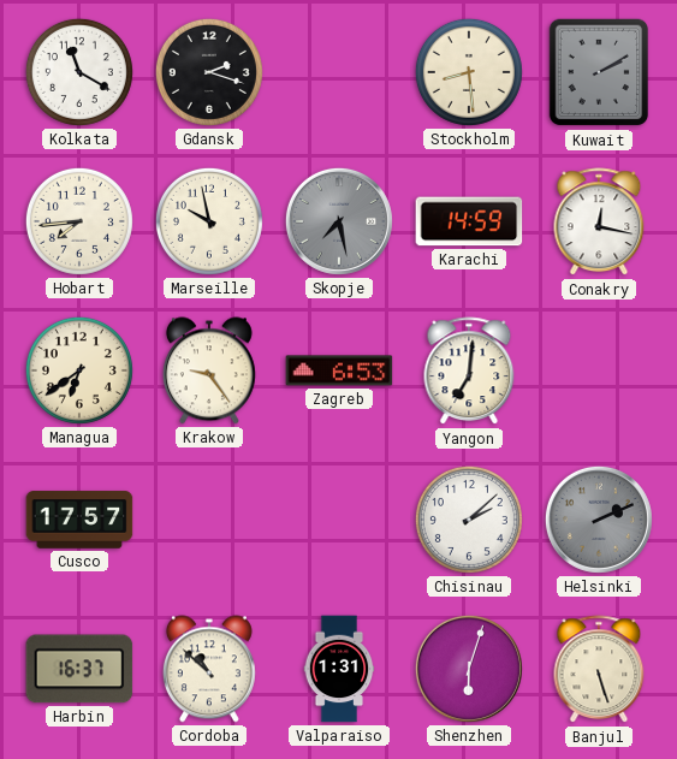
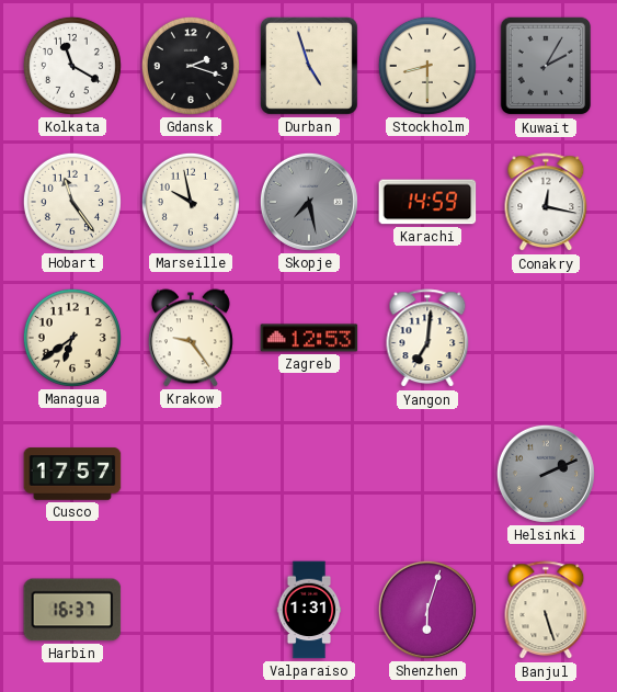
Durban: none -> 4:57 (309, 66)
Stockholm: 8:29 -> 8:30 (427, 66)
Kuwait: 2:10 -> 2:05 (546, 66)
Hobart: 7:44 -> 11:24 (72, 202)
Zagreb: 6:53 -> 12:53 (309, 338)
Chisinau: 2:08 -> none (469, 520)
Cordoba: 10:52 -> none (209, 669)
